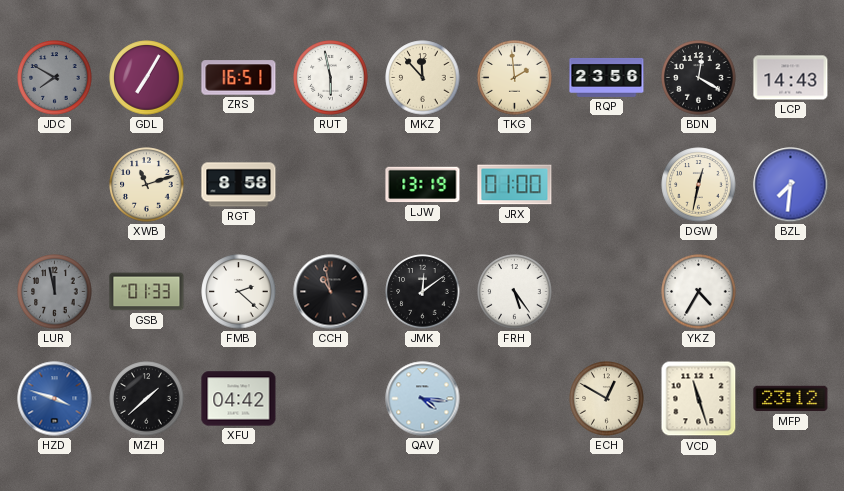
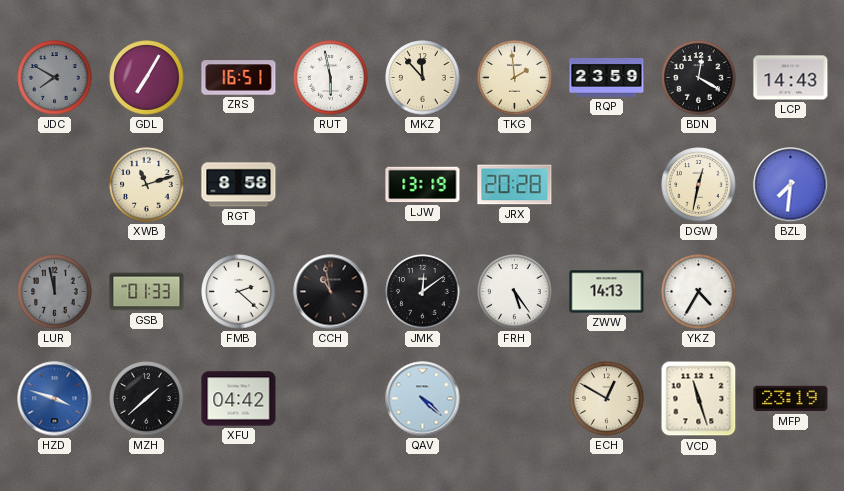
RQP: 23:56 -> 23:59 (607, 77)
JRX: 01:00 -> 20:28 (515, 185)
ZWW: none -> 14:13 (607, 292)
QAV: 4:16 -> 4:22 (423, 399)
MFP: 23:12 -> 23:19 (791, 399)
